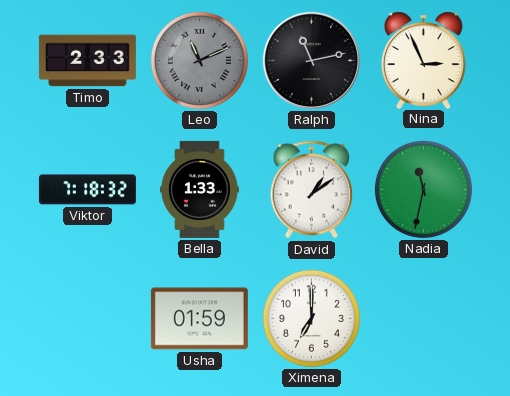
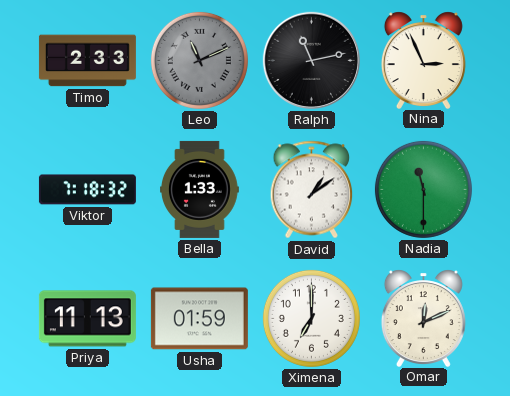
Nadia: 11:32 -> 11:30 (423, 189)
Priya: none -> 11:13 (87, 319)
Omar: none -> 12:11 (423, 318)
